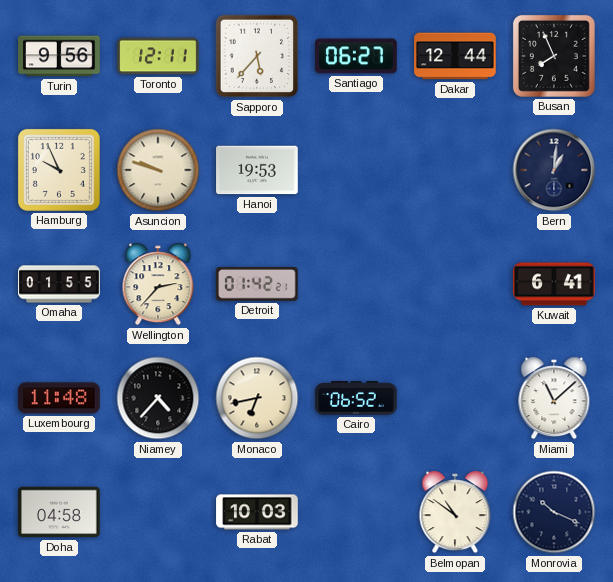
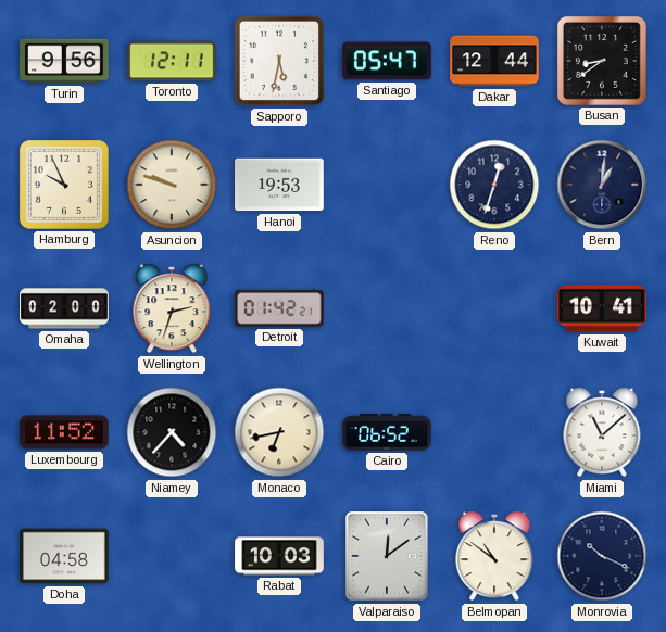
Sapporo: 5:37 -> 5:32 (279, 61)
Santiago: 06:27 -> 05:47 (387, 61)
Busan: 7:56 -> 8:39 (602, 61)
Reno: none -> 12:33 (494, 185)
Omaha: 01:55 -> 02:00 (64, 308)
Wellington: 2:37 -> 2:33 (172, 308)
Kuwait: 6:41 -> 10:41 (602, 308)
Luxembourg: 11:48 -> 11:52 (64, 432)
Valparaiso: none -> 12:09 (387, 556)
